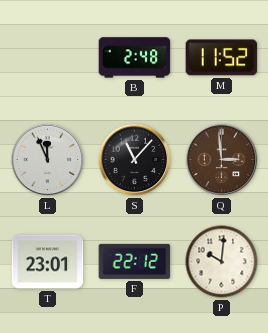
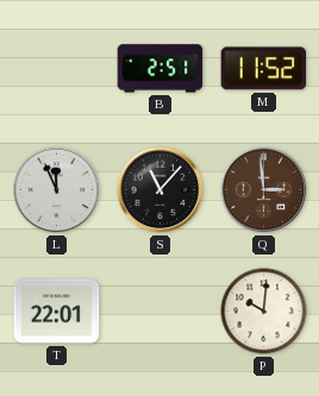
B: 2:48 -> 2:51 (161, 69)
T: 23:01 -> 22:01 (57, 312)
F: 22:12 -> none (135, 261)
